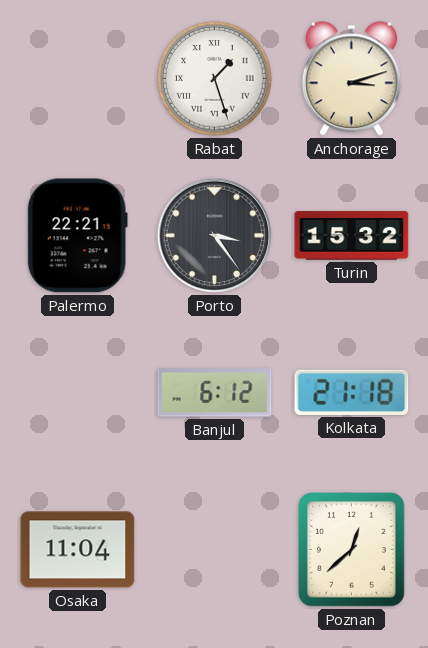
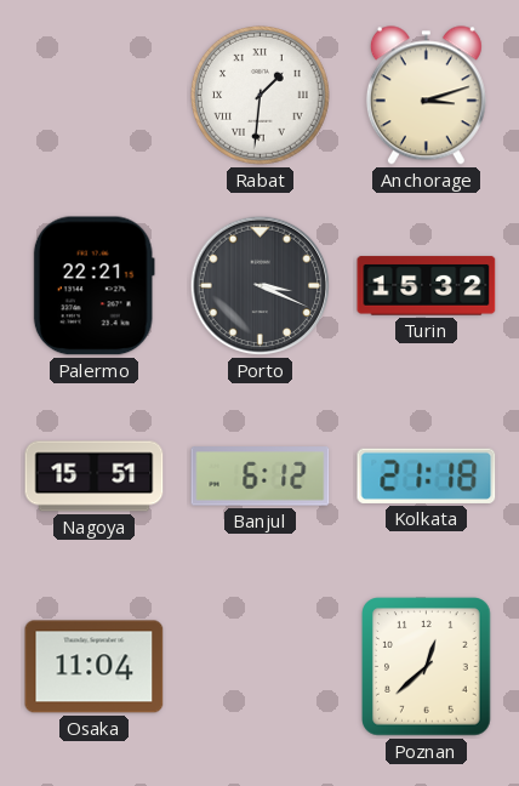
Rabat: 1:27 -> 1:31 (261, 96)
Porto: 3:24 -> 3:19 (261, 286)
Nagoya: none -> 15:51 (95, 477)
